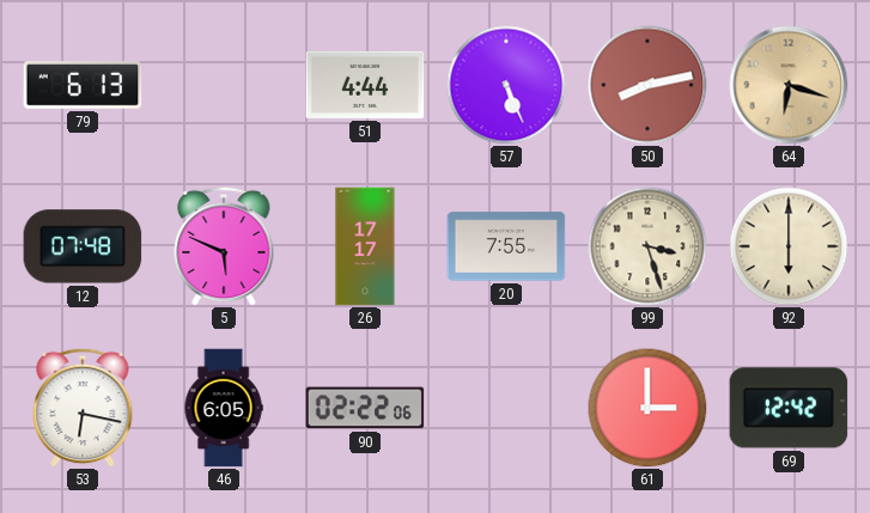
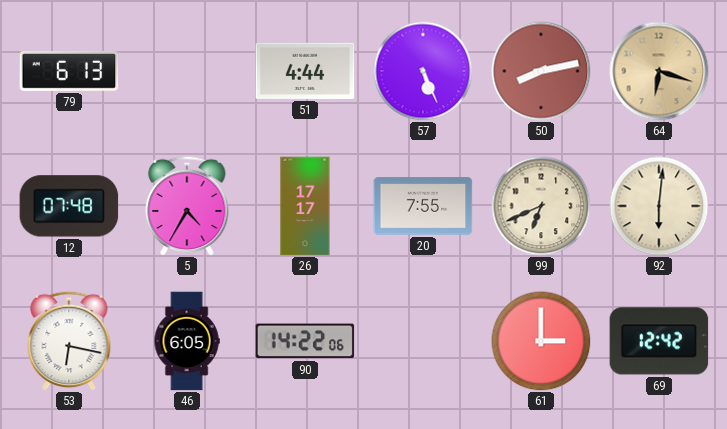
5: 5:49 -> 4:35 (187, 206)
99: 3:27 -> 6:41 (541, 206)
92: 6:00 -> 6:01 (659, 206)
90: 02:22 -> 14:22 (305, 341)
